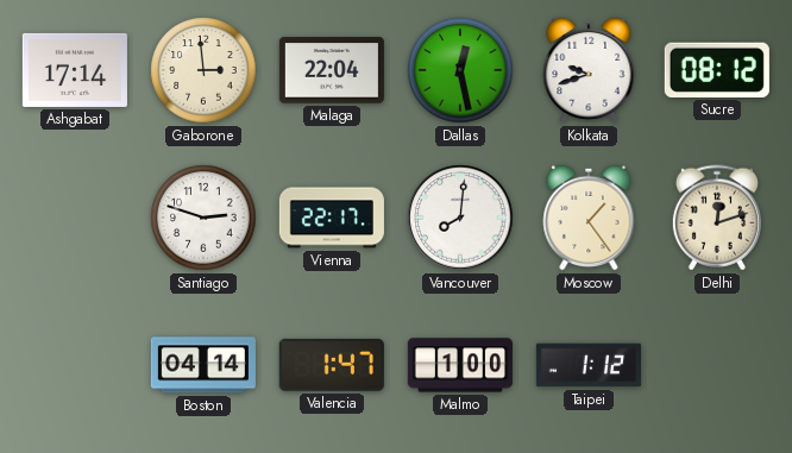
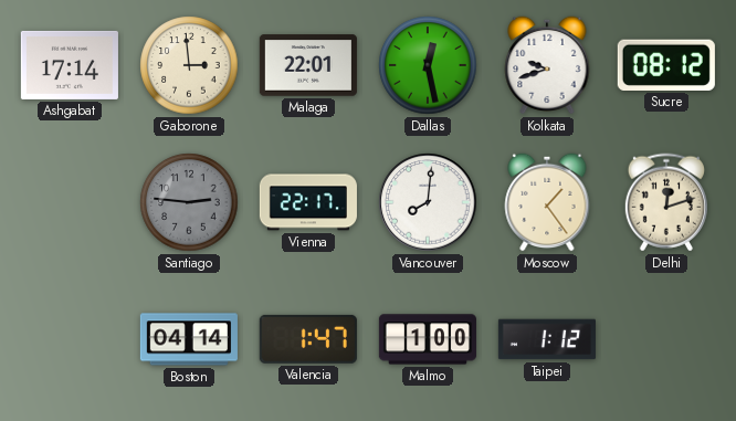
Malaga: 22:04 -> 22:01 (308, 65)
Santiago: 2:48 -> 2:46 (189, 202)
Santiago dial: white -> grey (189, 202)
